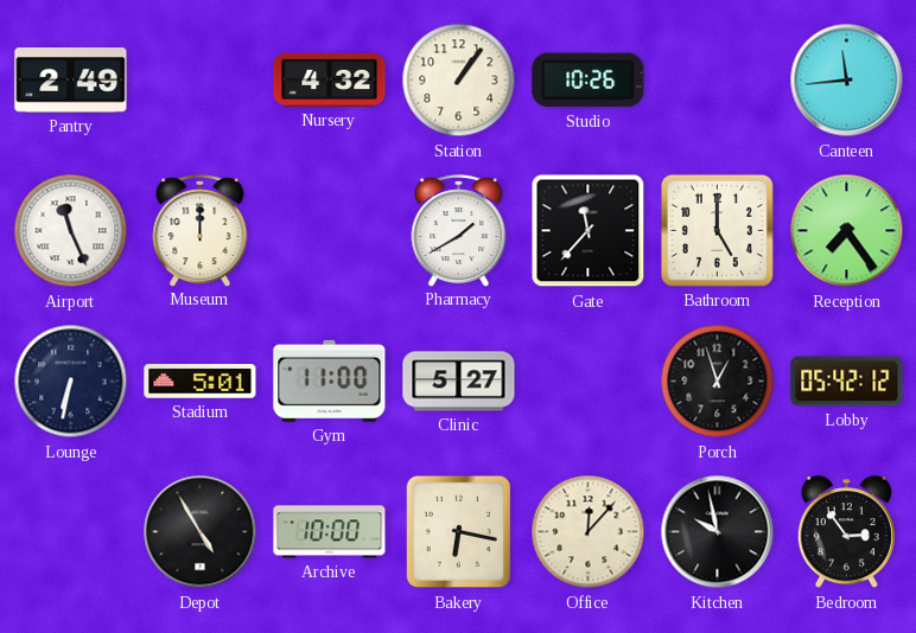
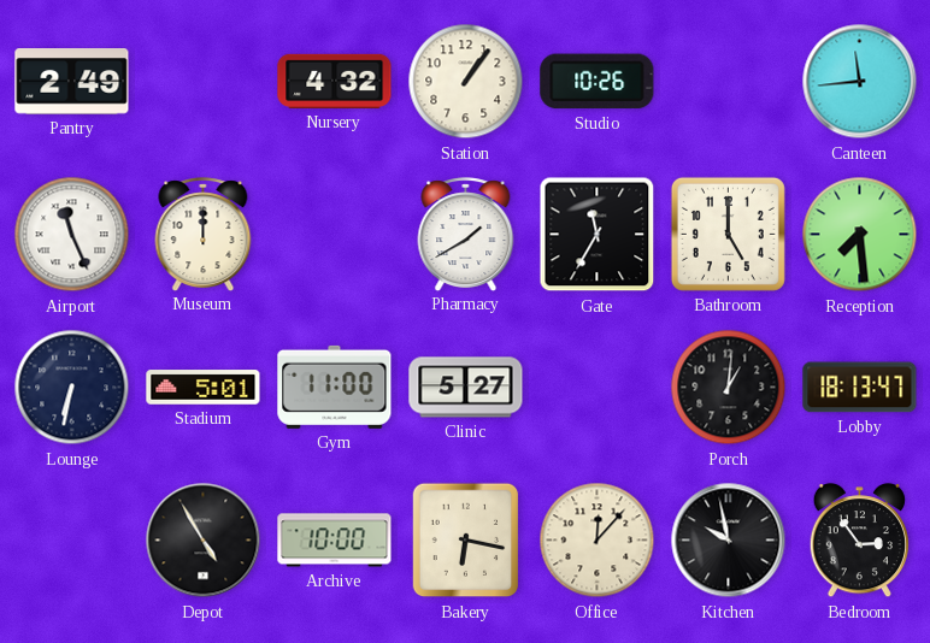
Gate: 11:37 -> 11:35 (598, 235)
Reception: 7:24 -> 7:29 (860, 235)
Porch: 12:57 -> 1:01 (729, 388)
Lobby: 05:42 -> 18:13 (860, 388)
